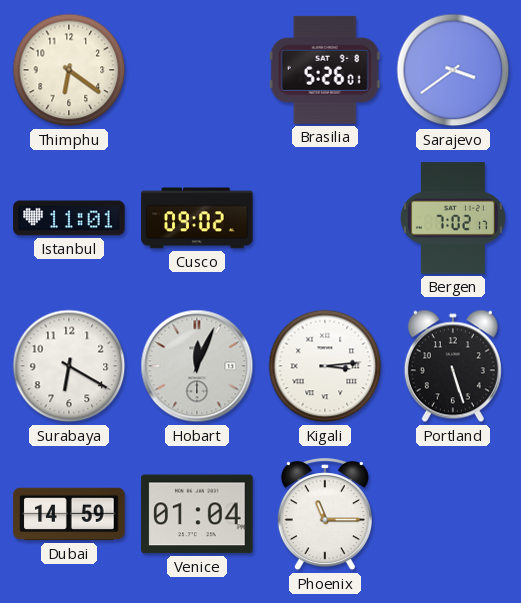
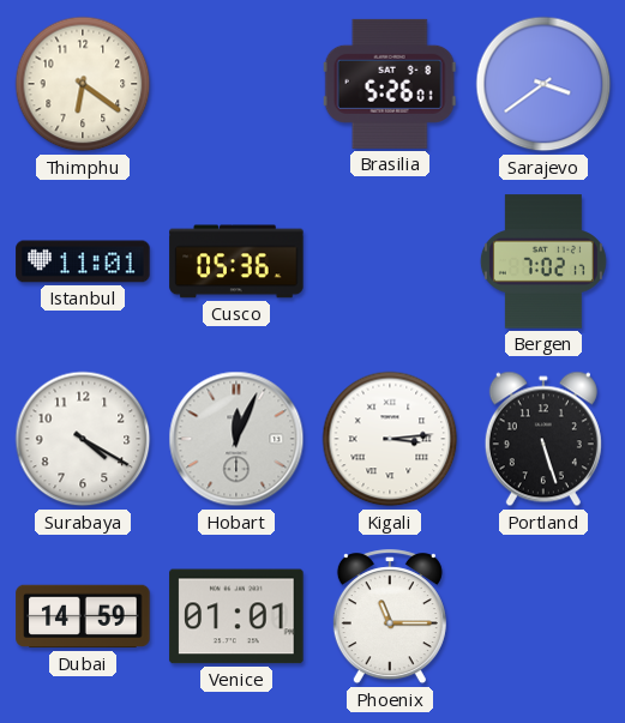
Cusco: 09:02 -> 05:36 (236, 261)
Surabaya: 6:20 -> 4:20 (83, 439)
Venice: 01:04 -> 01:01 (236, 616)
